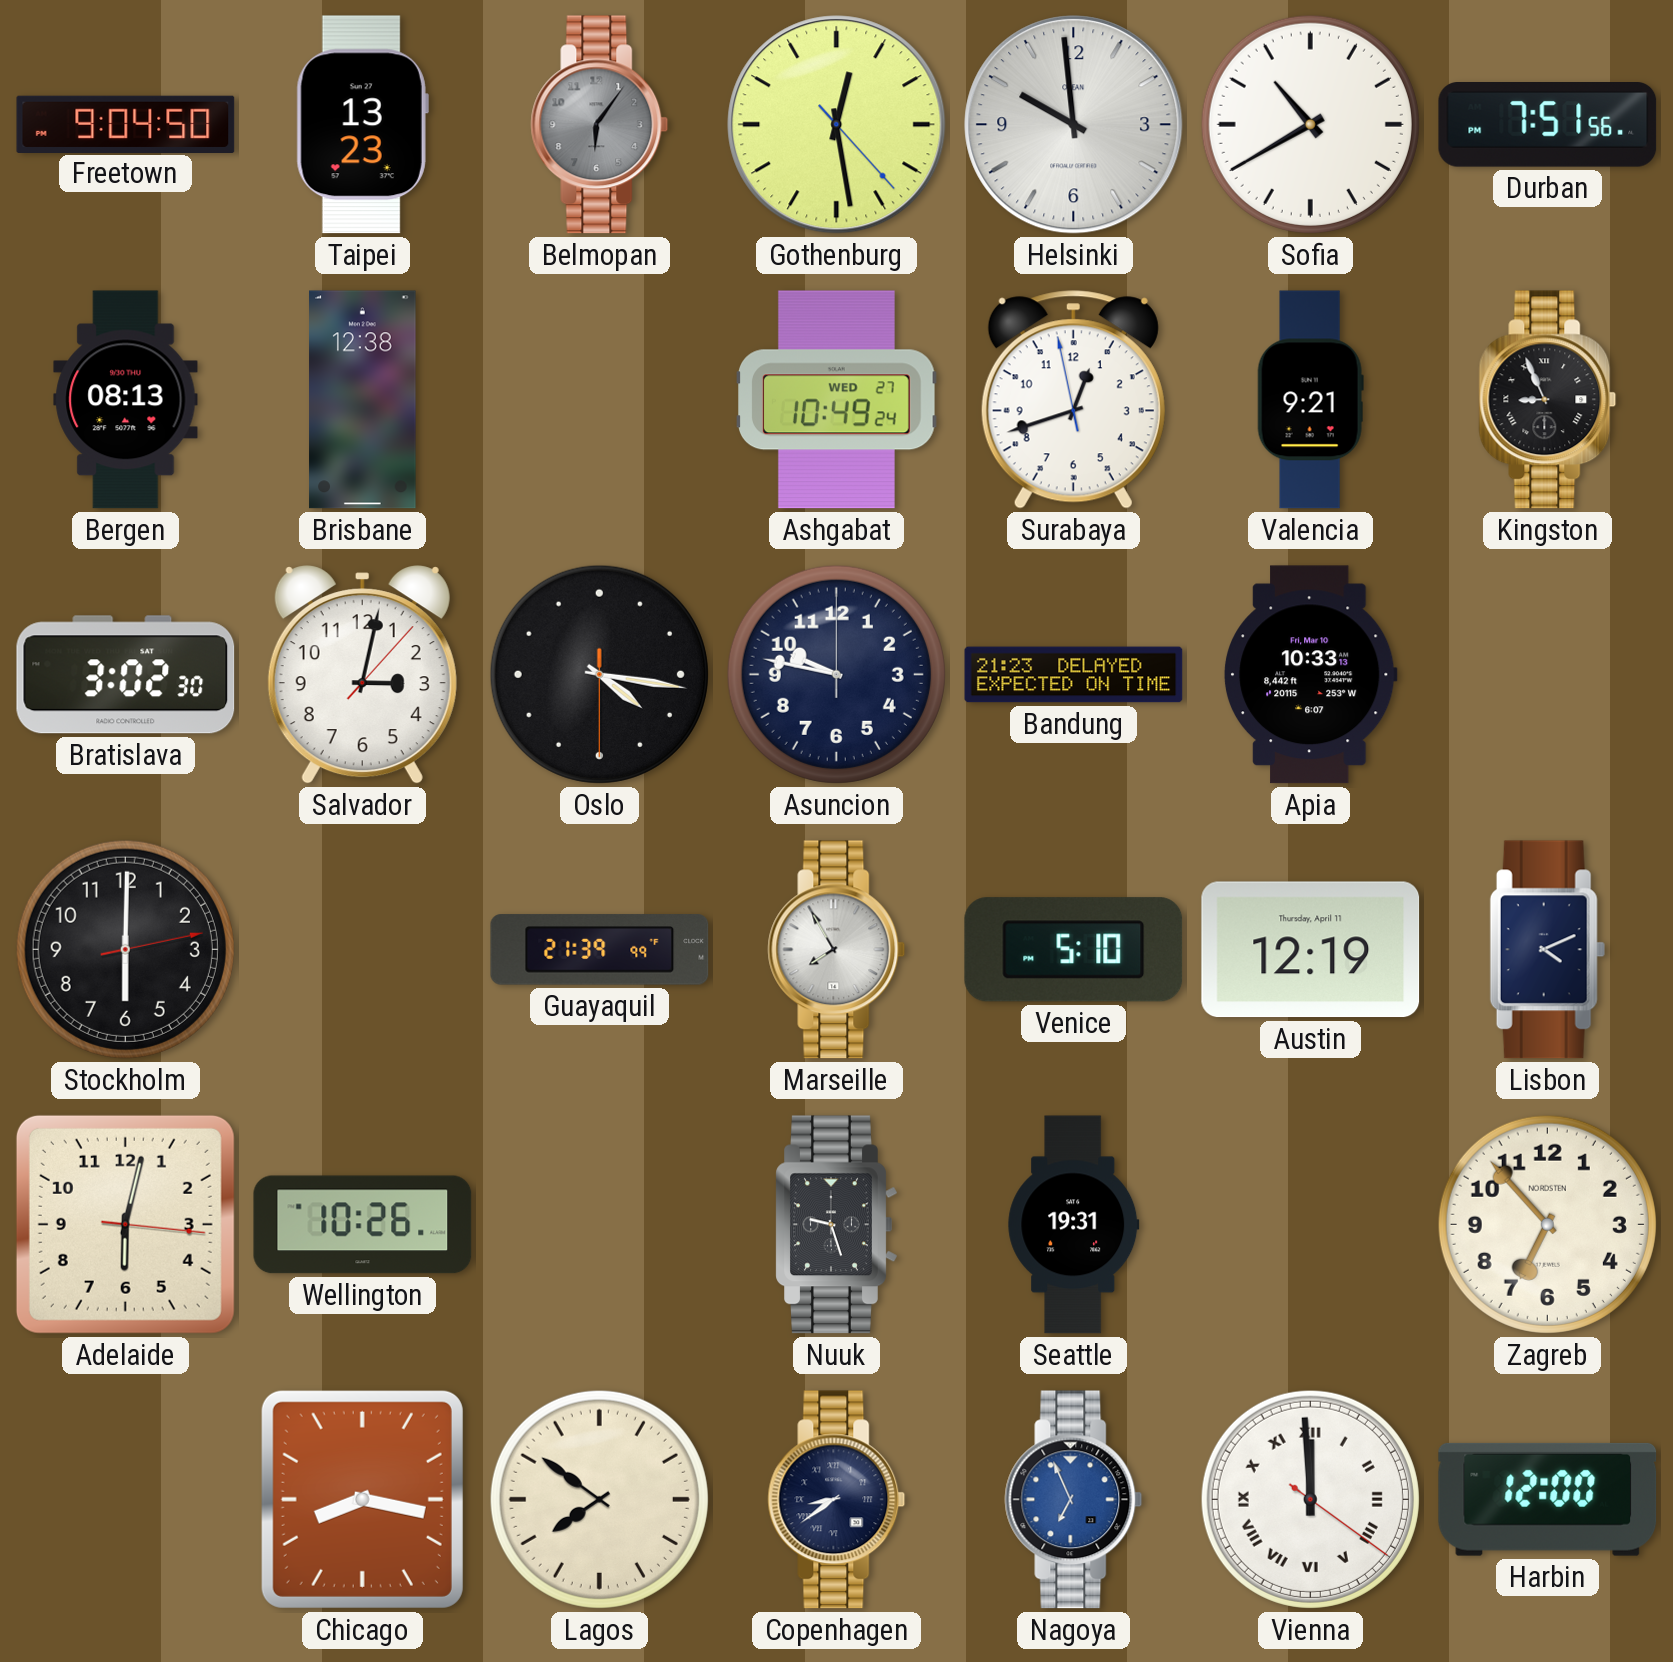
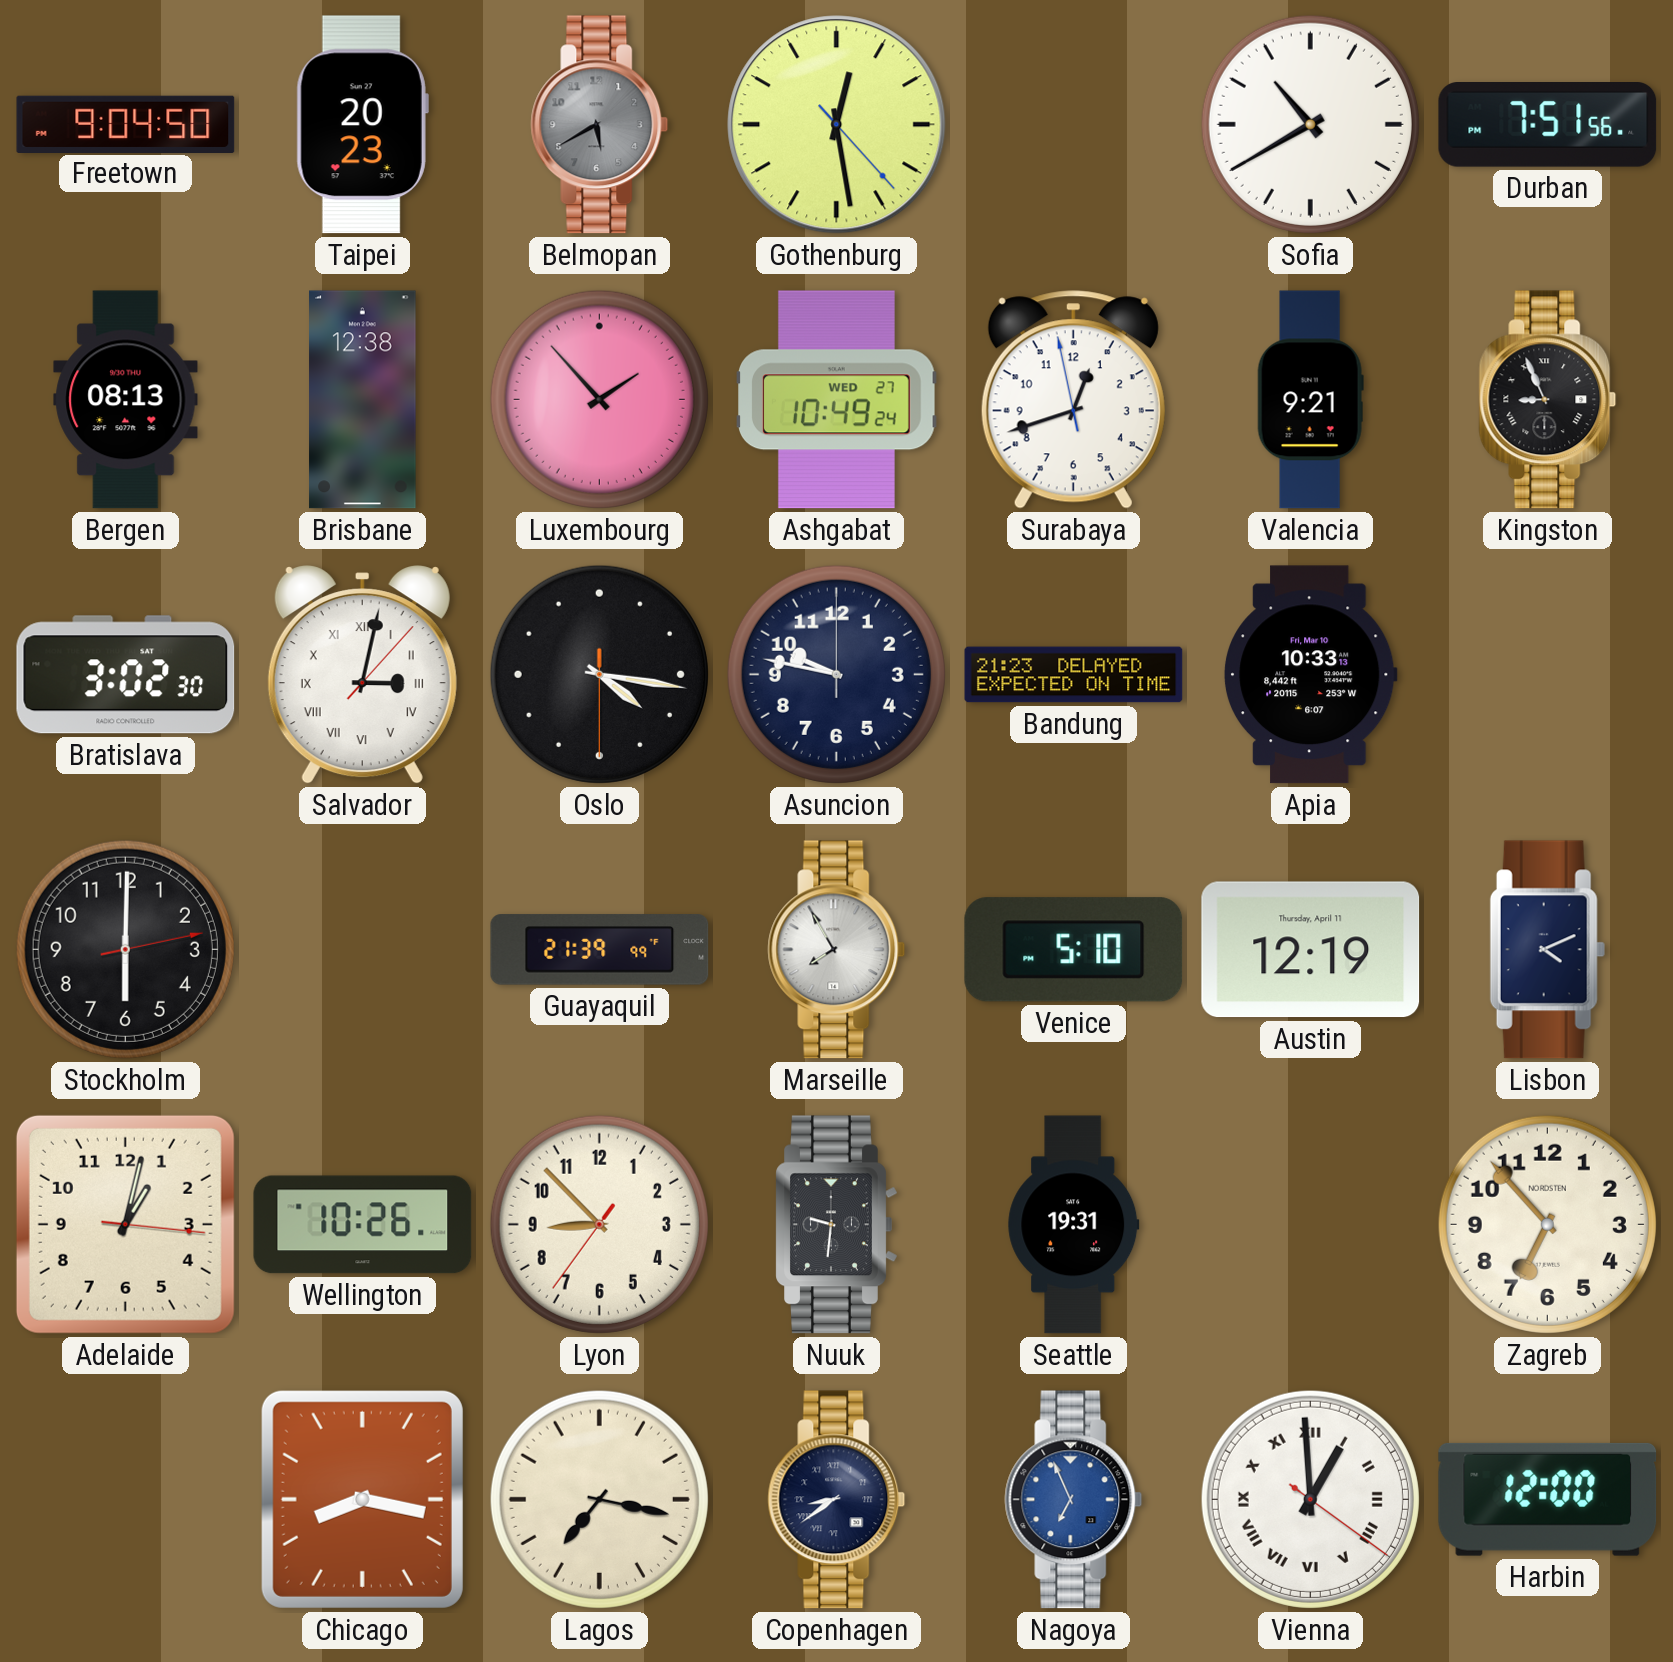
Taipei: 13:23 -> 20:23 (362, 125)
Belmopan: 6:06 -> 5:40 (600, 125)
Helsinki: 9:59 -> none (1074, 125)
Luxembourg: none -> 1:53 (599, 399)
Salvador numerals: Arabic -> Roman (362, 675)
Adelaide: 6:02 -> 1:02 (125, 1224)
Lyon: none -> 8:52 (599, 1224)
Nuuk: 9:27 -> 9:31 (836, 1225)
Lagos: 7:51 -> 7:17 (599, 1499)
Vienna: 11:59 -> 12:59 (1310, 1499)
